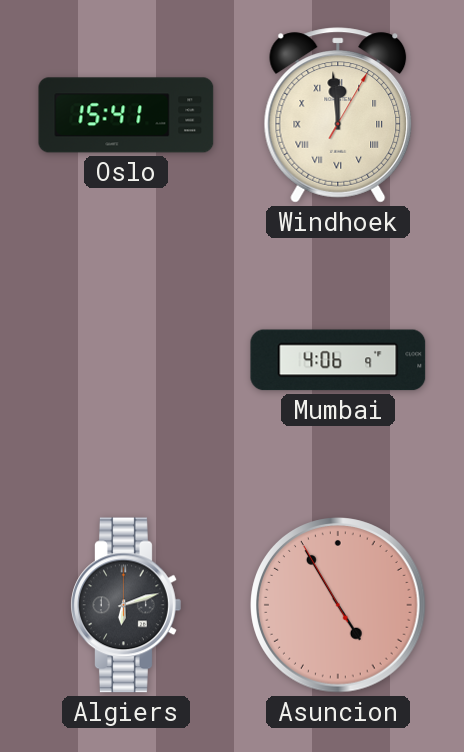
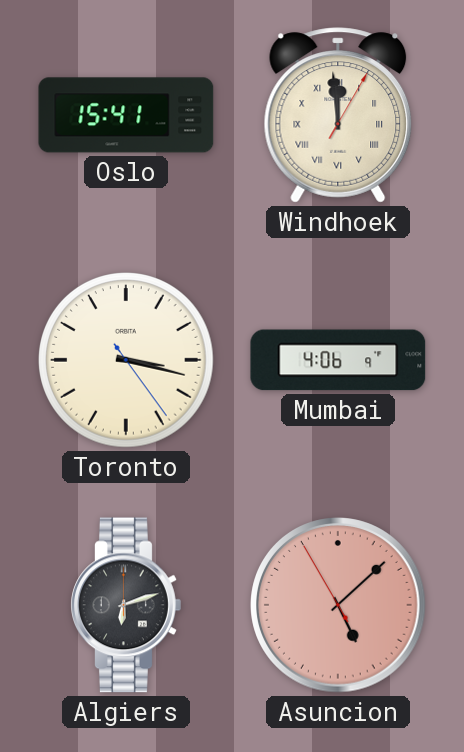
Toronto: none -> 3:17 (127, 361)
Asuncion: 4:54 -> 5:07 (338, 605)
